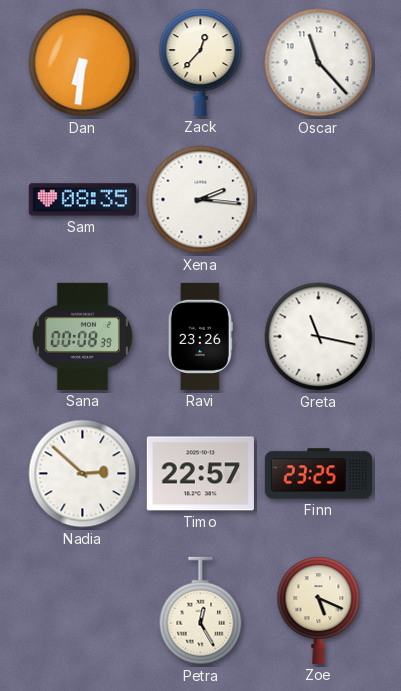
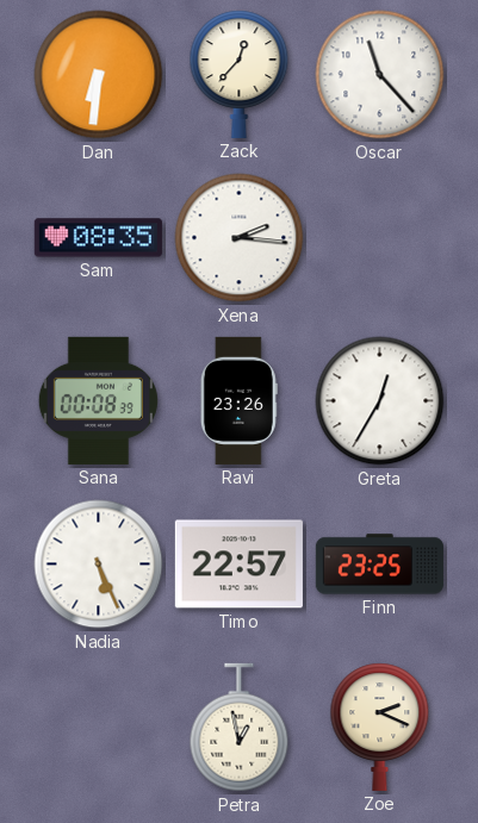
Greta: 11:17 -> 12:35 (380, 401)
Nadia: 2:52 -> 5:26 (99, 565)
Petra: 12:25 -> 12:58 (240, 728)
Zoe: 5:19 -> 2:19 (380, 727)
